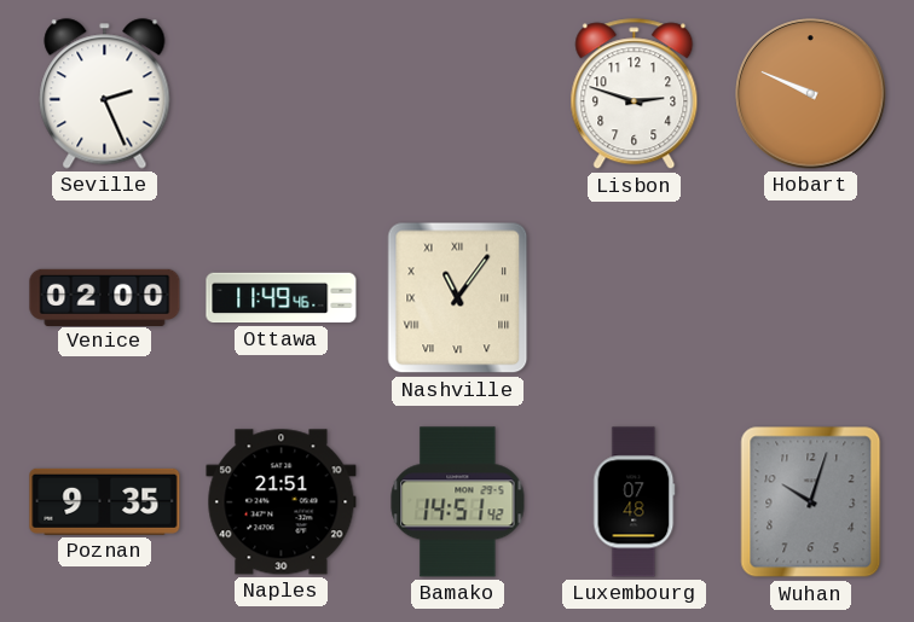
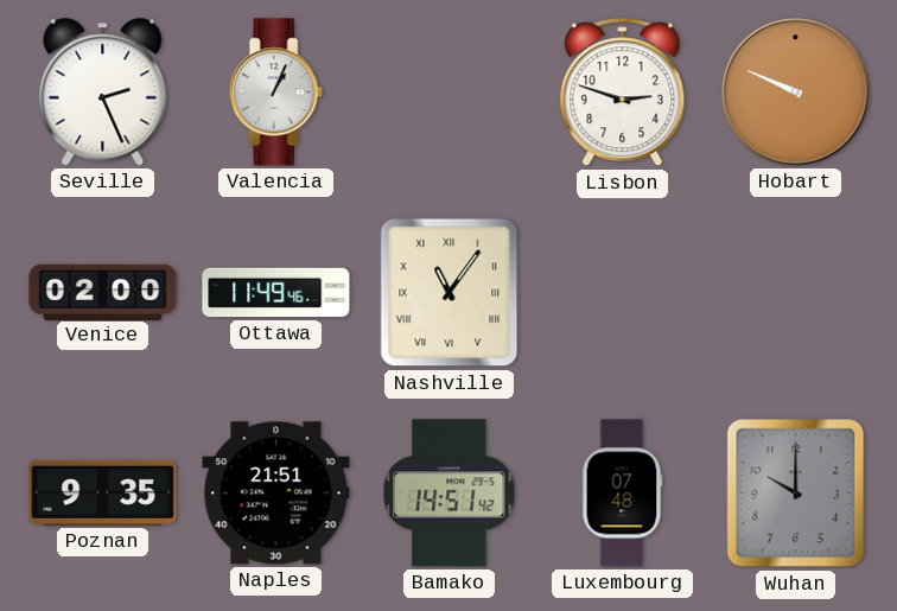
Valencia: none -> 1:04 (275, 93)
Wuhan: 10:03 -> 10:00 (796, 494)
